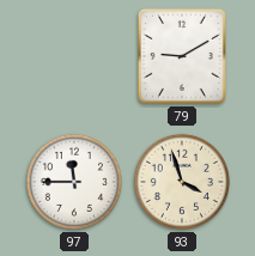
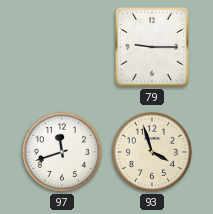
79: 9:10 -> 9:15 (152, 47)
97: 11:45 -> 11:42 (62, 152)
